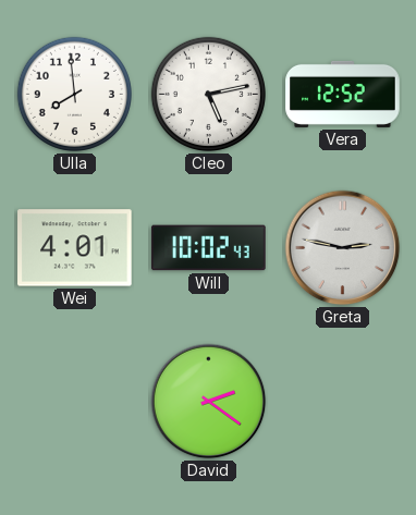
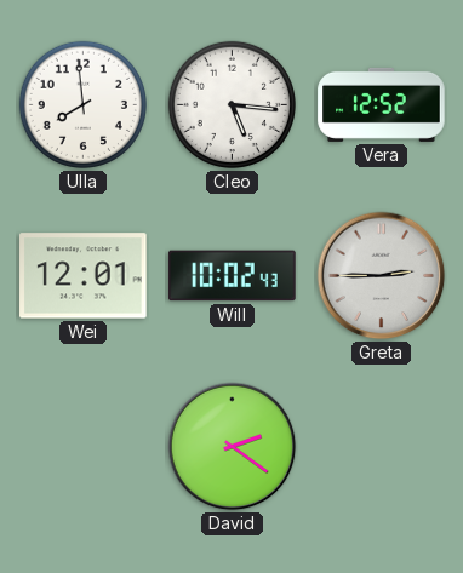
Cleo: 5:13 -> 5:16 (232, 104)
Wei: 4:01 -> 12:01 (84, 276)
Greta: 2:47 -> 2:45 (382, 276)
